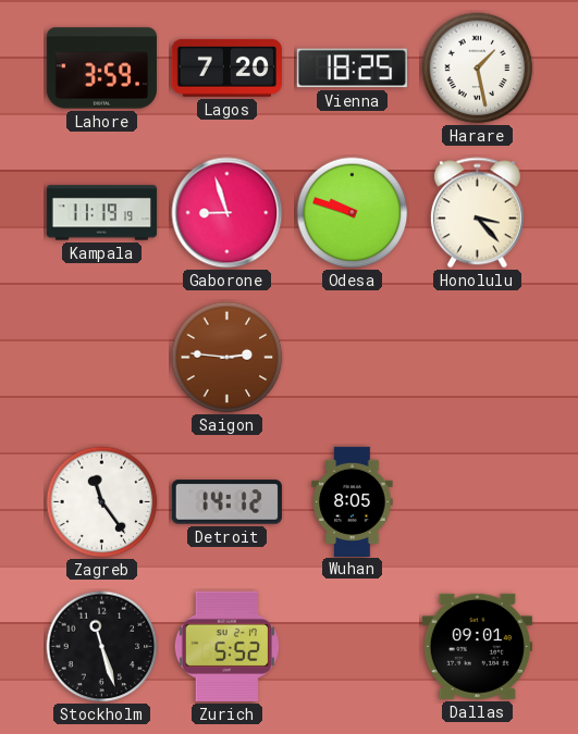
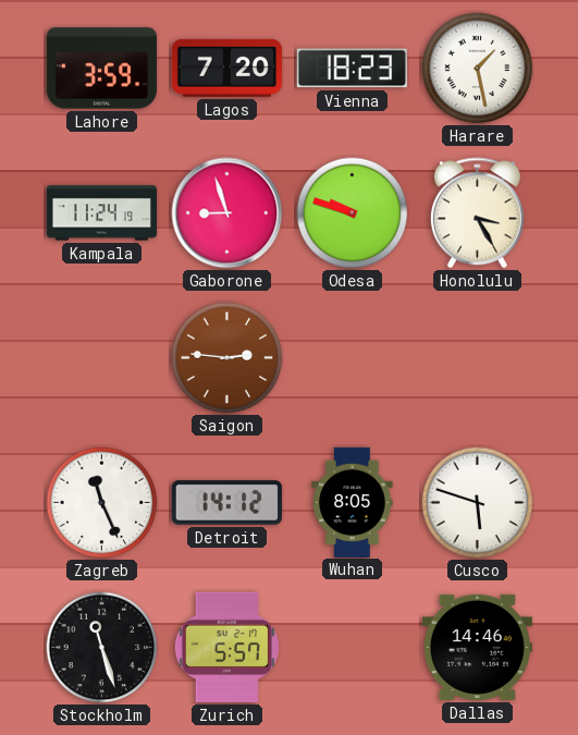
Vienna: 18:25 -> 18:23 (352, 69)
Kampala: 11:19 -> 11:24 (101, 213)
Honolulu: 3:23 -> 3:25 (477, 213)
Zagreb: 11:24 -> 11:26 (102, 503)
Cusco: none -> 5:48 (478, 503)
Zurich: 5:52 -> 5:57 (226, 647)
Dallas: 09:01 -> 14:46 (477, 647)
